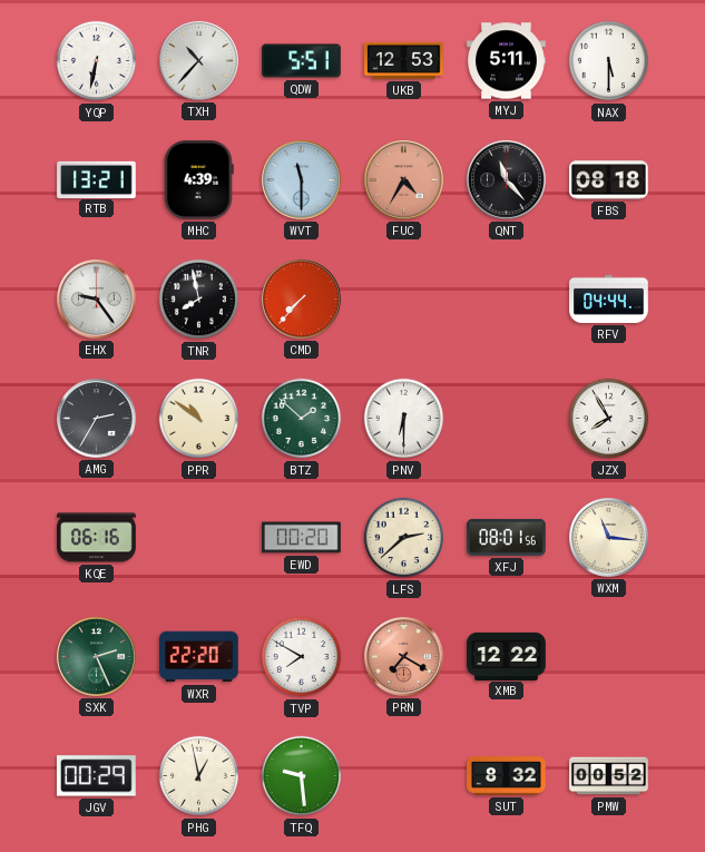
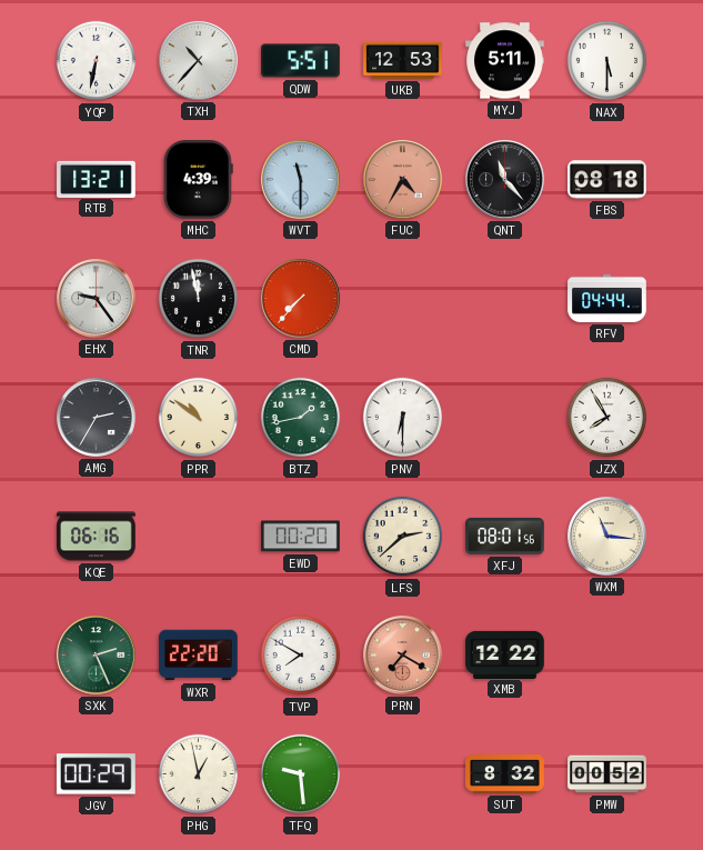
TNR: 7:58 -> 11:58 (199, 299)
BTZ: 1:52 -> 1:43 (301, 418)
